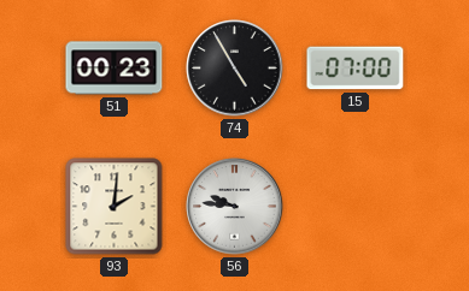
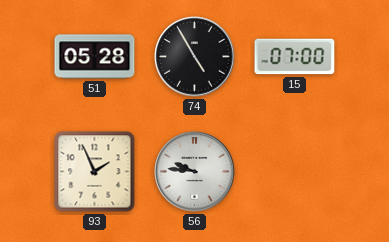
51: 00:23 -> 05:28 (95, 57)
93: 2:01 -> 1:56 (95, 172)
